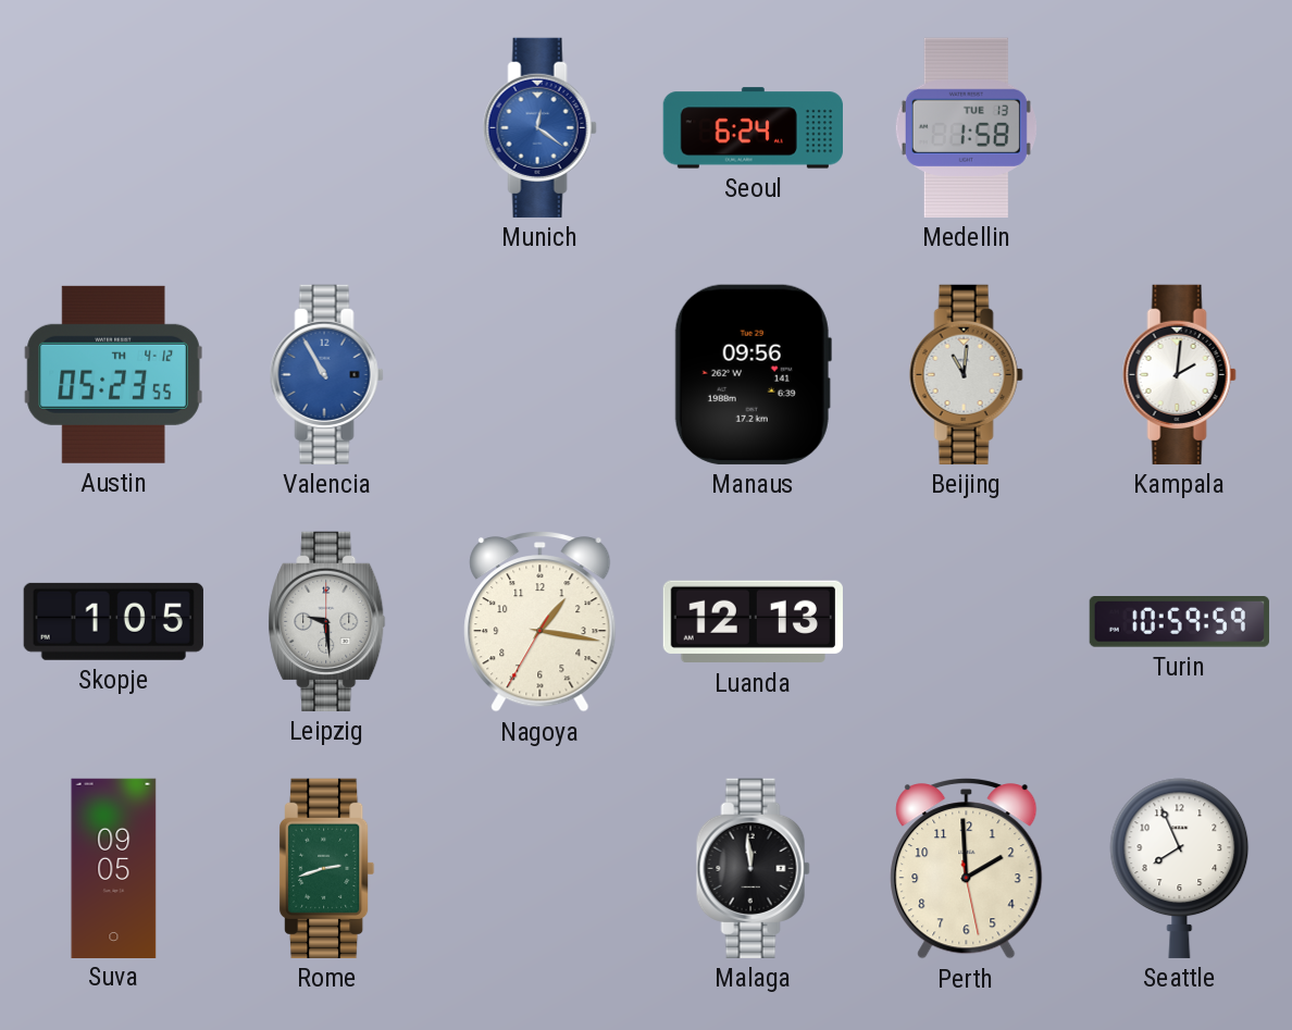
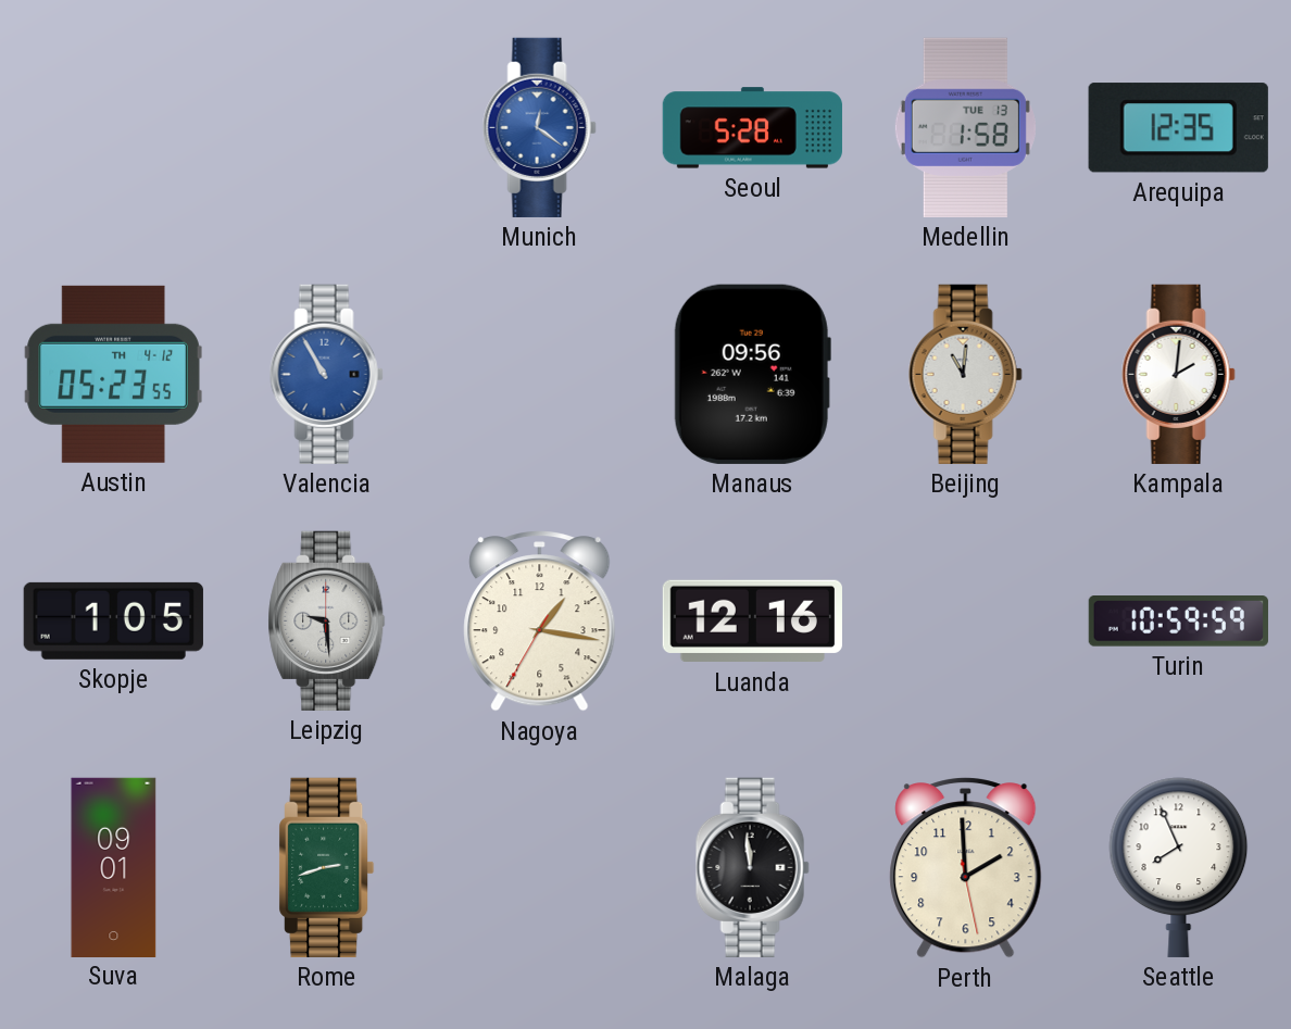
Seoul: 6:24 -> 5:28 (752, 128)
Arequipa: none -> 12:35 (1178, 128)
Luanda: 12:13 -> 12:16 (752, 622)
Suva: 09:05 -> 09:01 (114, 867)
